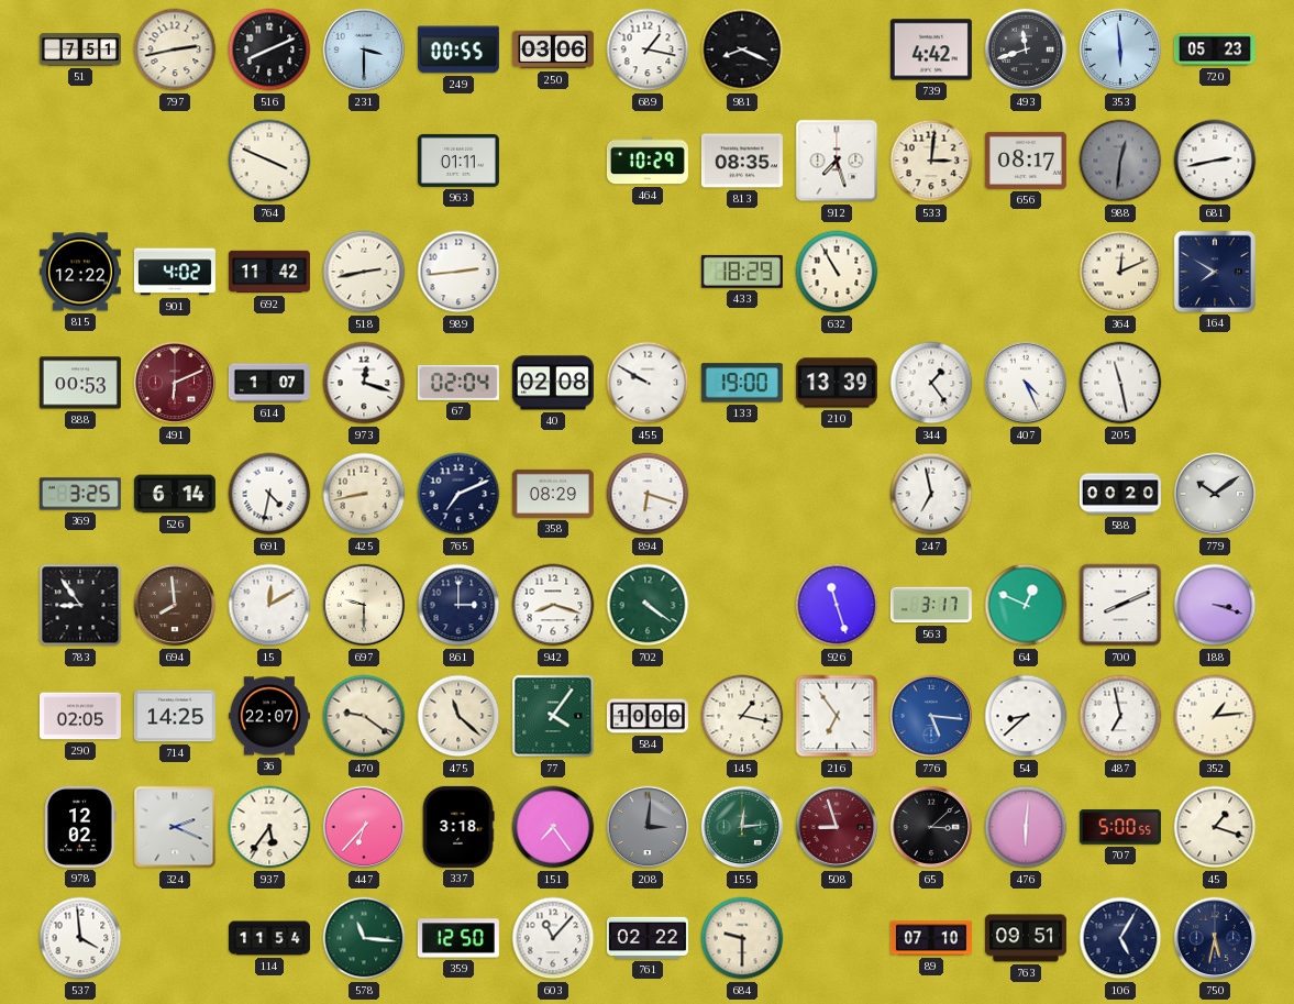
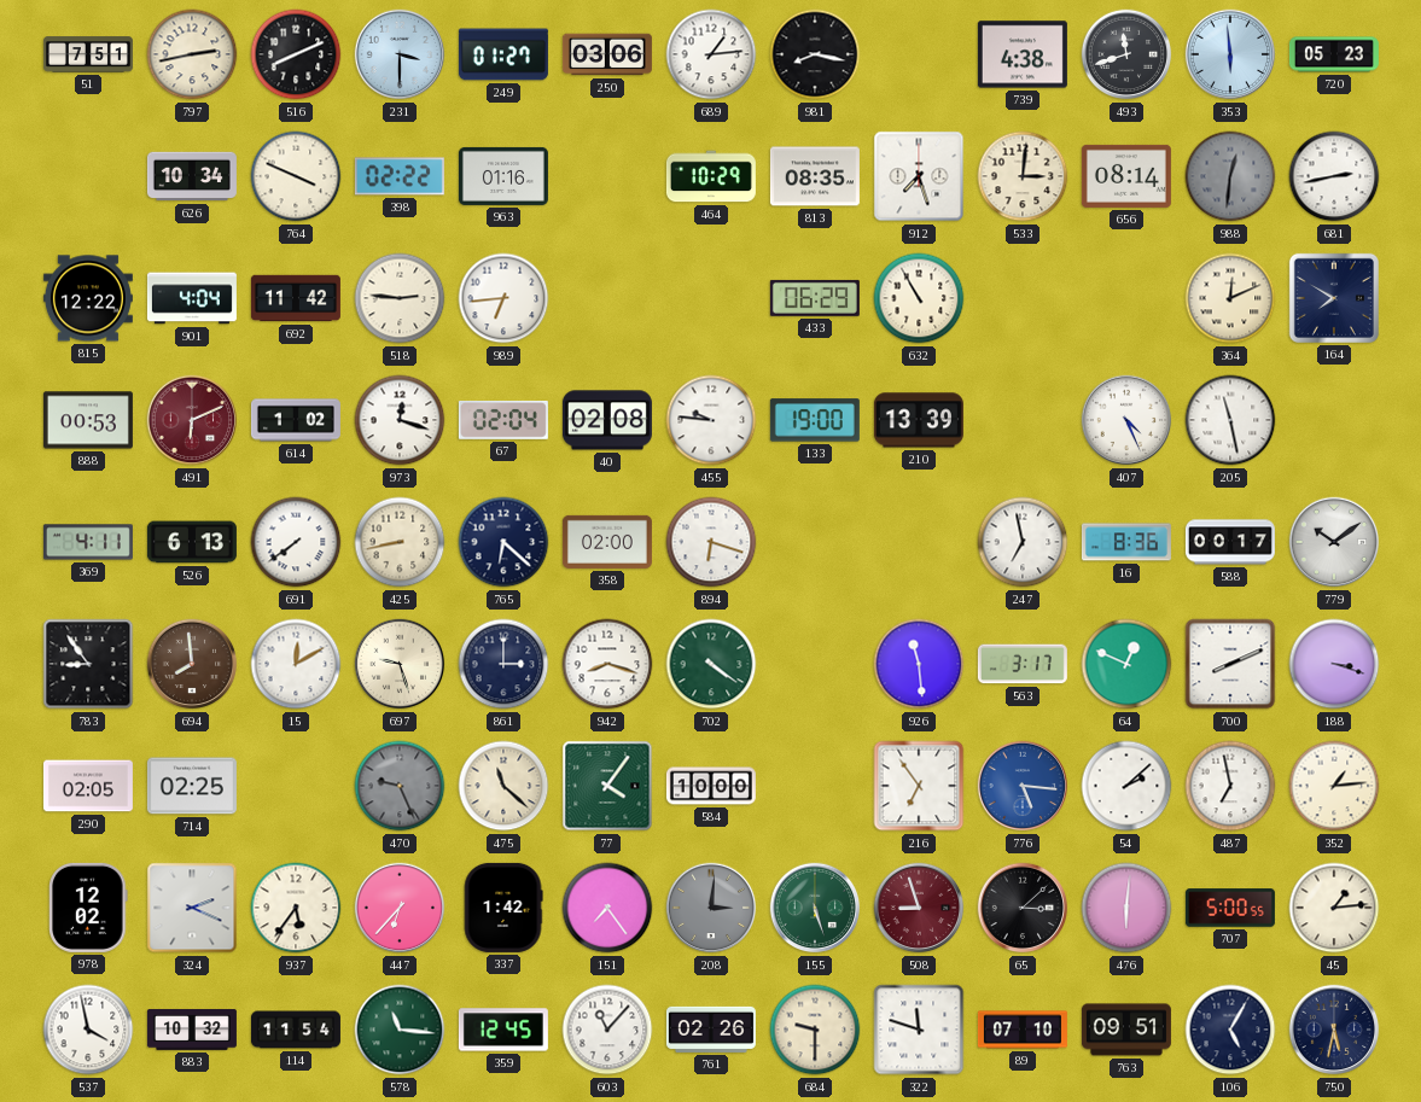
249: 00:55 -> 01:27 (503, 54)
689: 1:17 -> 1:14 (711, 54)
981: 8:19 -> 8:17 (815, 54)
739: 4:42 -> 4:38 (1023, 54)
626: none -> 10:34 (192, 176)
398: none -> 02:22 (400, 176)
963: 01:11 -> 01:16 (503, 176)
656: 08:17 -> 08:14 (1126, 176)
901: 4:02 -> 4:04 (192, 298)
518: 2:43 -> 2:46 (400, 298)
989: 2:44 -> 6:44 (503, 298)
433: 18:29 -> 06:29 (815, 298)
614: 1:07 -> 1:02 (296, 420)
455: 9:50 -> 9:46 (711, 420)
344: 1:24 -> none (931, 383)
369: 3:25 -> 4:11 (88, 542)
526: 6:14 -> 6:13 (192, 542)
691: 4:32 -> 7:39 (296, 542)
765: 7:11 -> 6:22 (503, 542)
358: 08:29 -> 02:00 (607, 542)
16: none -> 8:36 (1126, 542)
588: 00:20 -> 00:17 (1230, 542)
697: 9:30 -> 9:27 (400, 664)
926: 11:27 -> 11:29 (919, 664)
714: 14:25 -> 02:25 (192, 786)
36: 22:07 -> none (269, 716)
470: 9:21 -> 9:26 (400, 786)
470 dial: cream -> grey (400, 786)
145: 1:17 -> none (742, 716)
54: 8:38 -> 2:08 (1126, 786)
337: 3:18 -> 1:42 (503, 908)
155: 12:14 -> 5:27 (815, 908)
45: 1:18 -> 1:14 (1334, 908)
537: 3:59 -> 3:58 (88, 1030)
883: none -> 10:32 (192, 1030)
359: 12:50 -> 12:45 (503, 1030)
761: 02:22 -> 02:26 (711, 1030)
322: none -> 11:48 (919, 1030)
